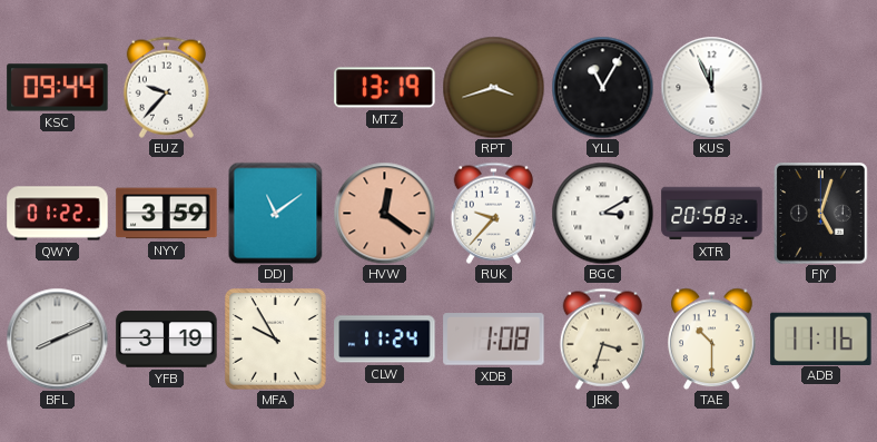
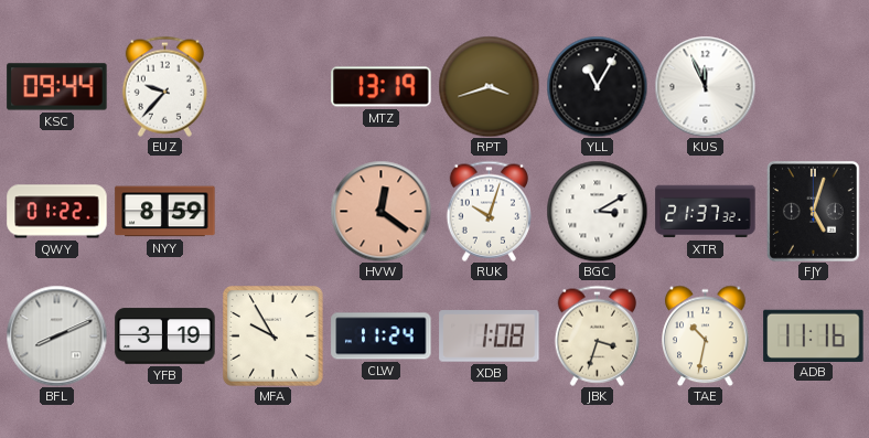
NYY: 3:59 -> 8:59 (165, 212)
DDJ: 11:09 -> none (276, 213)
RUK: 9:37 -> 10:03 (489, 211)
XTR: 20:58 -> 21:37 (706, 212)
TAE: 10:30 -> 10:32 (706, 335)
